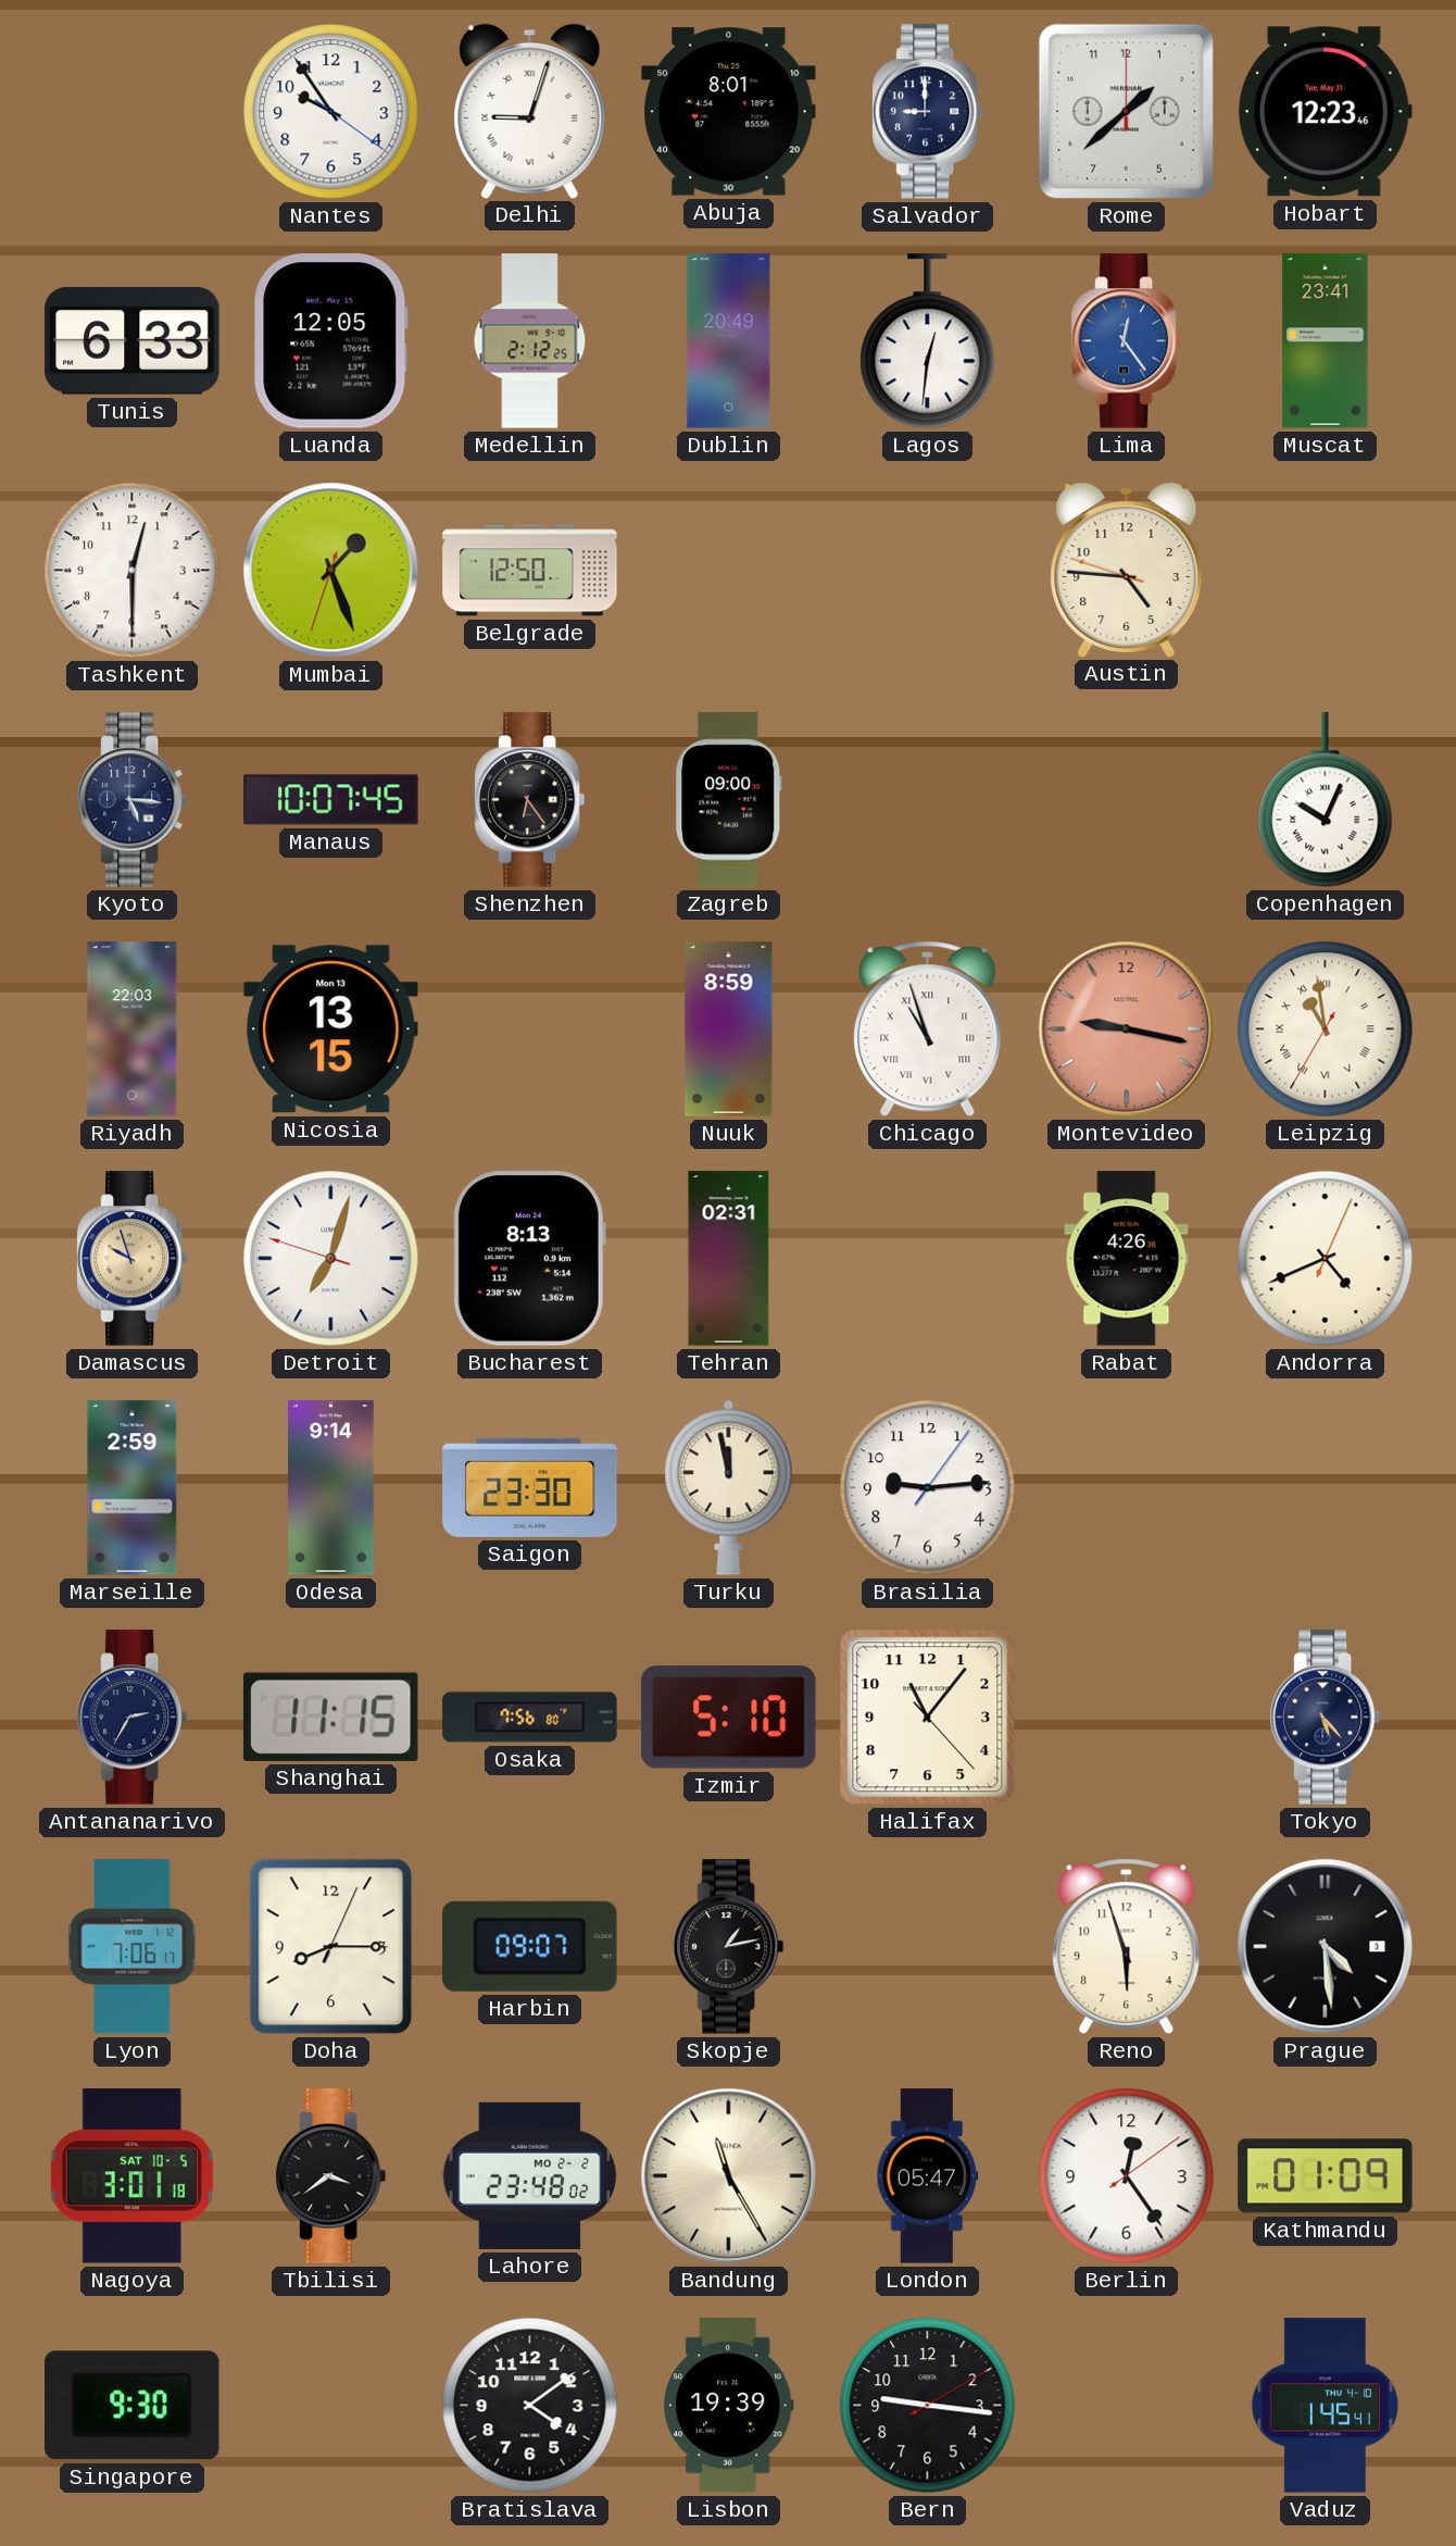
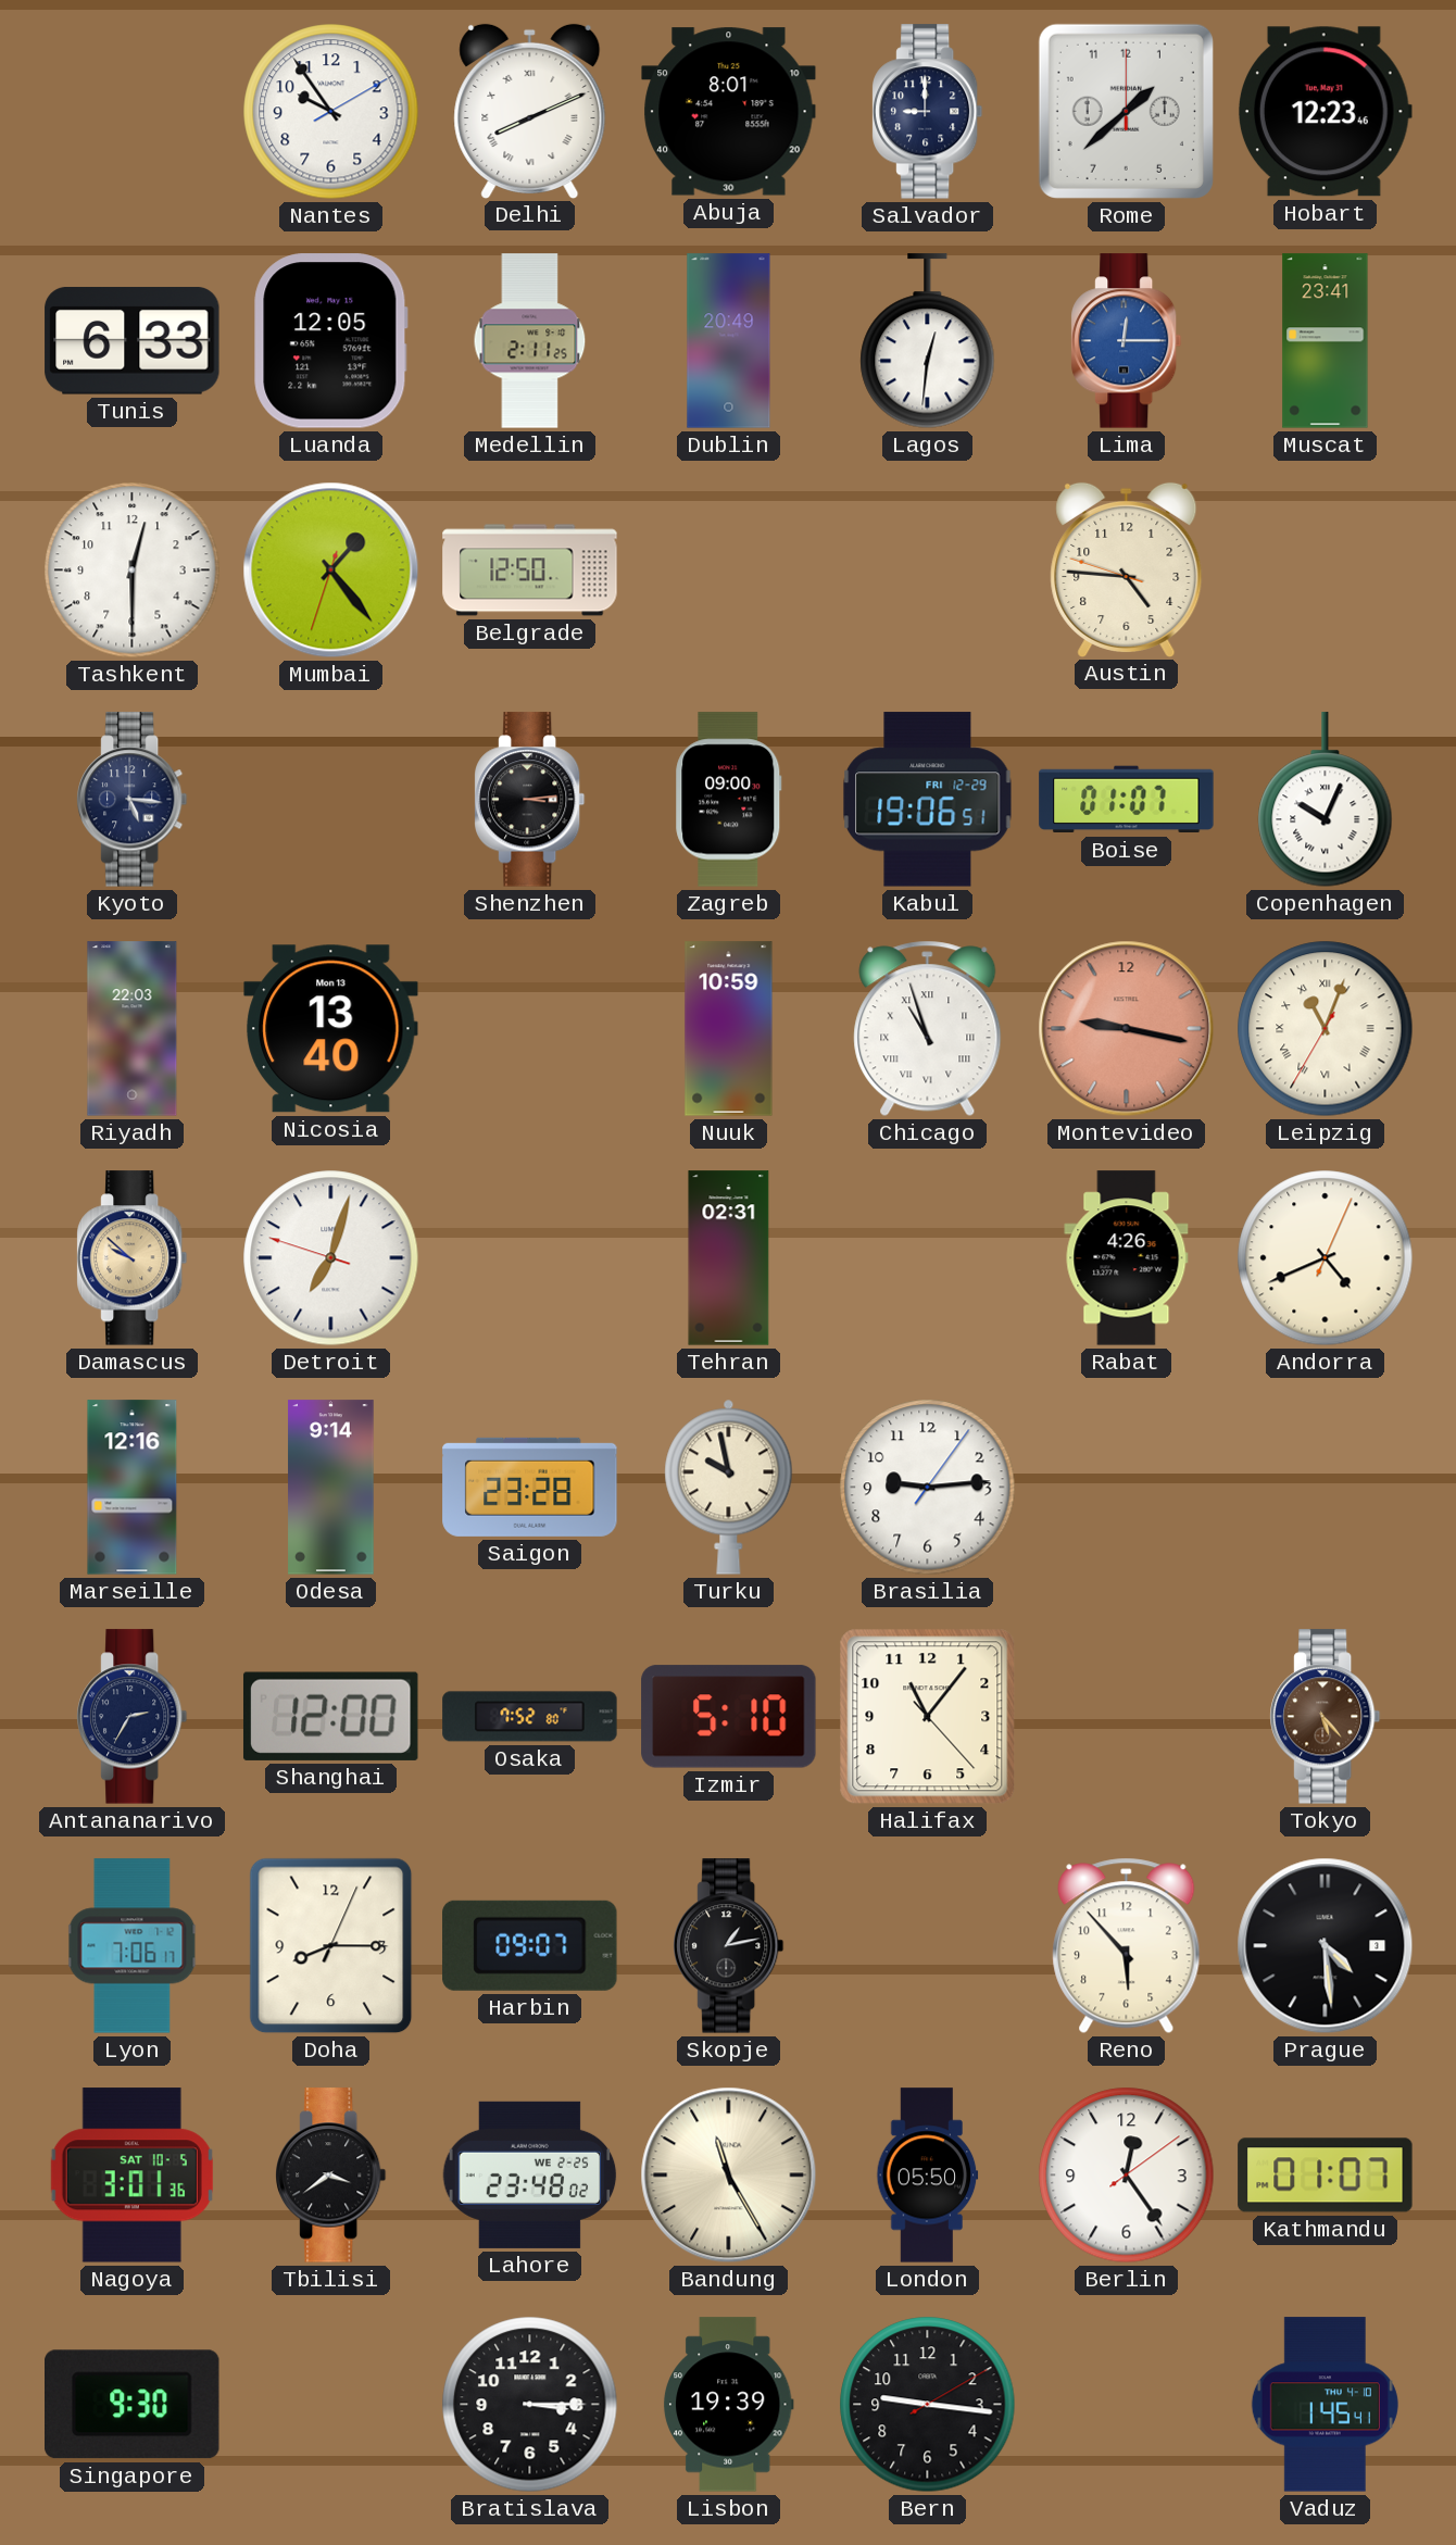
Nantes: 9:54:21 -> 9:54:10 (331, 112)
Delhi: 9:03 -> 8:11 (530, 111)
Medellin: 2:12 -> 2:11 (530, 341)
Lima: 12:24 -> 12:15 (1127, 341)
Mumbai: 1:26 -> 1:23 (331, 571)
Manaus: 10:07 -> none (331, 800)
Shenzhen: 6:24 -> 3:14 (530, 800)
Kabul: none -> 19:06 (928, 800)
Boise: none -> 01:07 (1127, 800)
Nicosia: 13:15 -> 13:40 (331, 1029)
Nuuk: 8:59 -> 10:59 (729, 1029)
Leipzig: 10:58 -> 11:03 (1326, 1029)
Damascus: 9:57 -> 9:52 (133, 1258)
Bucharest: 8:13 -> none (529, 1259)
Marseille: 2:59 -> 12:16 (133, 1488)
Saigon: 23:30 -> 23:28 (530, 1487)
Turku: 11:58 -> 9:58 (729, 1487)
Shanghai: 11:15 -> 12:00 (330, 1716)
Osaka: 7:56 -> 7:52 (530, 1717)
Tokyo dial: navy -> brown (1326, 1717)
Reno: 5:57 -> 5:53 (1127, 1946)
Nagoya: 3:01:18 -> 3:01:36 (131, 2176)
Lahore date: MO 2-2 -> WE 2-25 (530, 2174)
London: 05:47 -> 05:50 (928, 2176)
Kathmandu: 01:09 -> 01:07 (1326, 2176)
Bratislava: 4:09 -> 3:15 (530, 2405)
